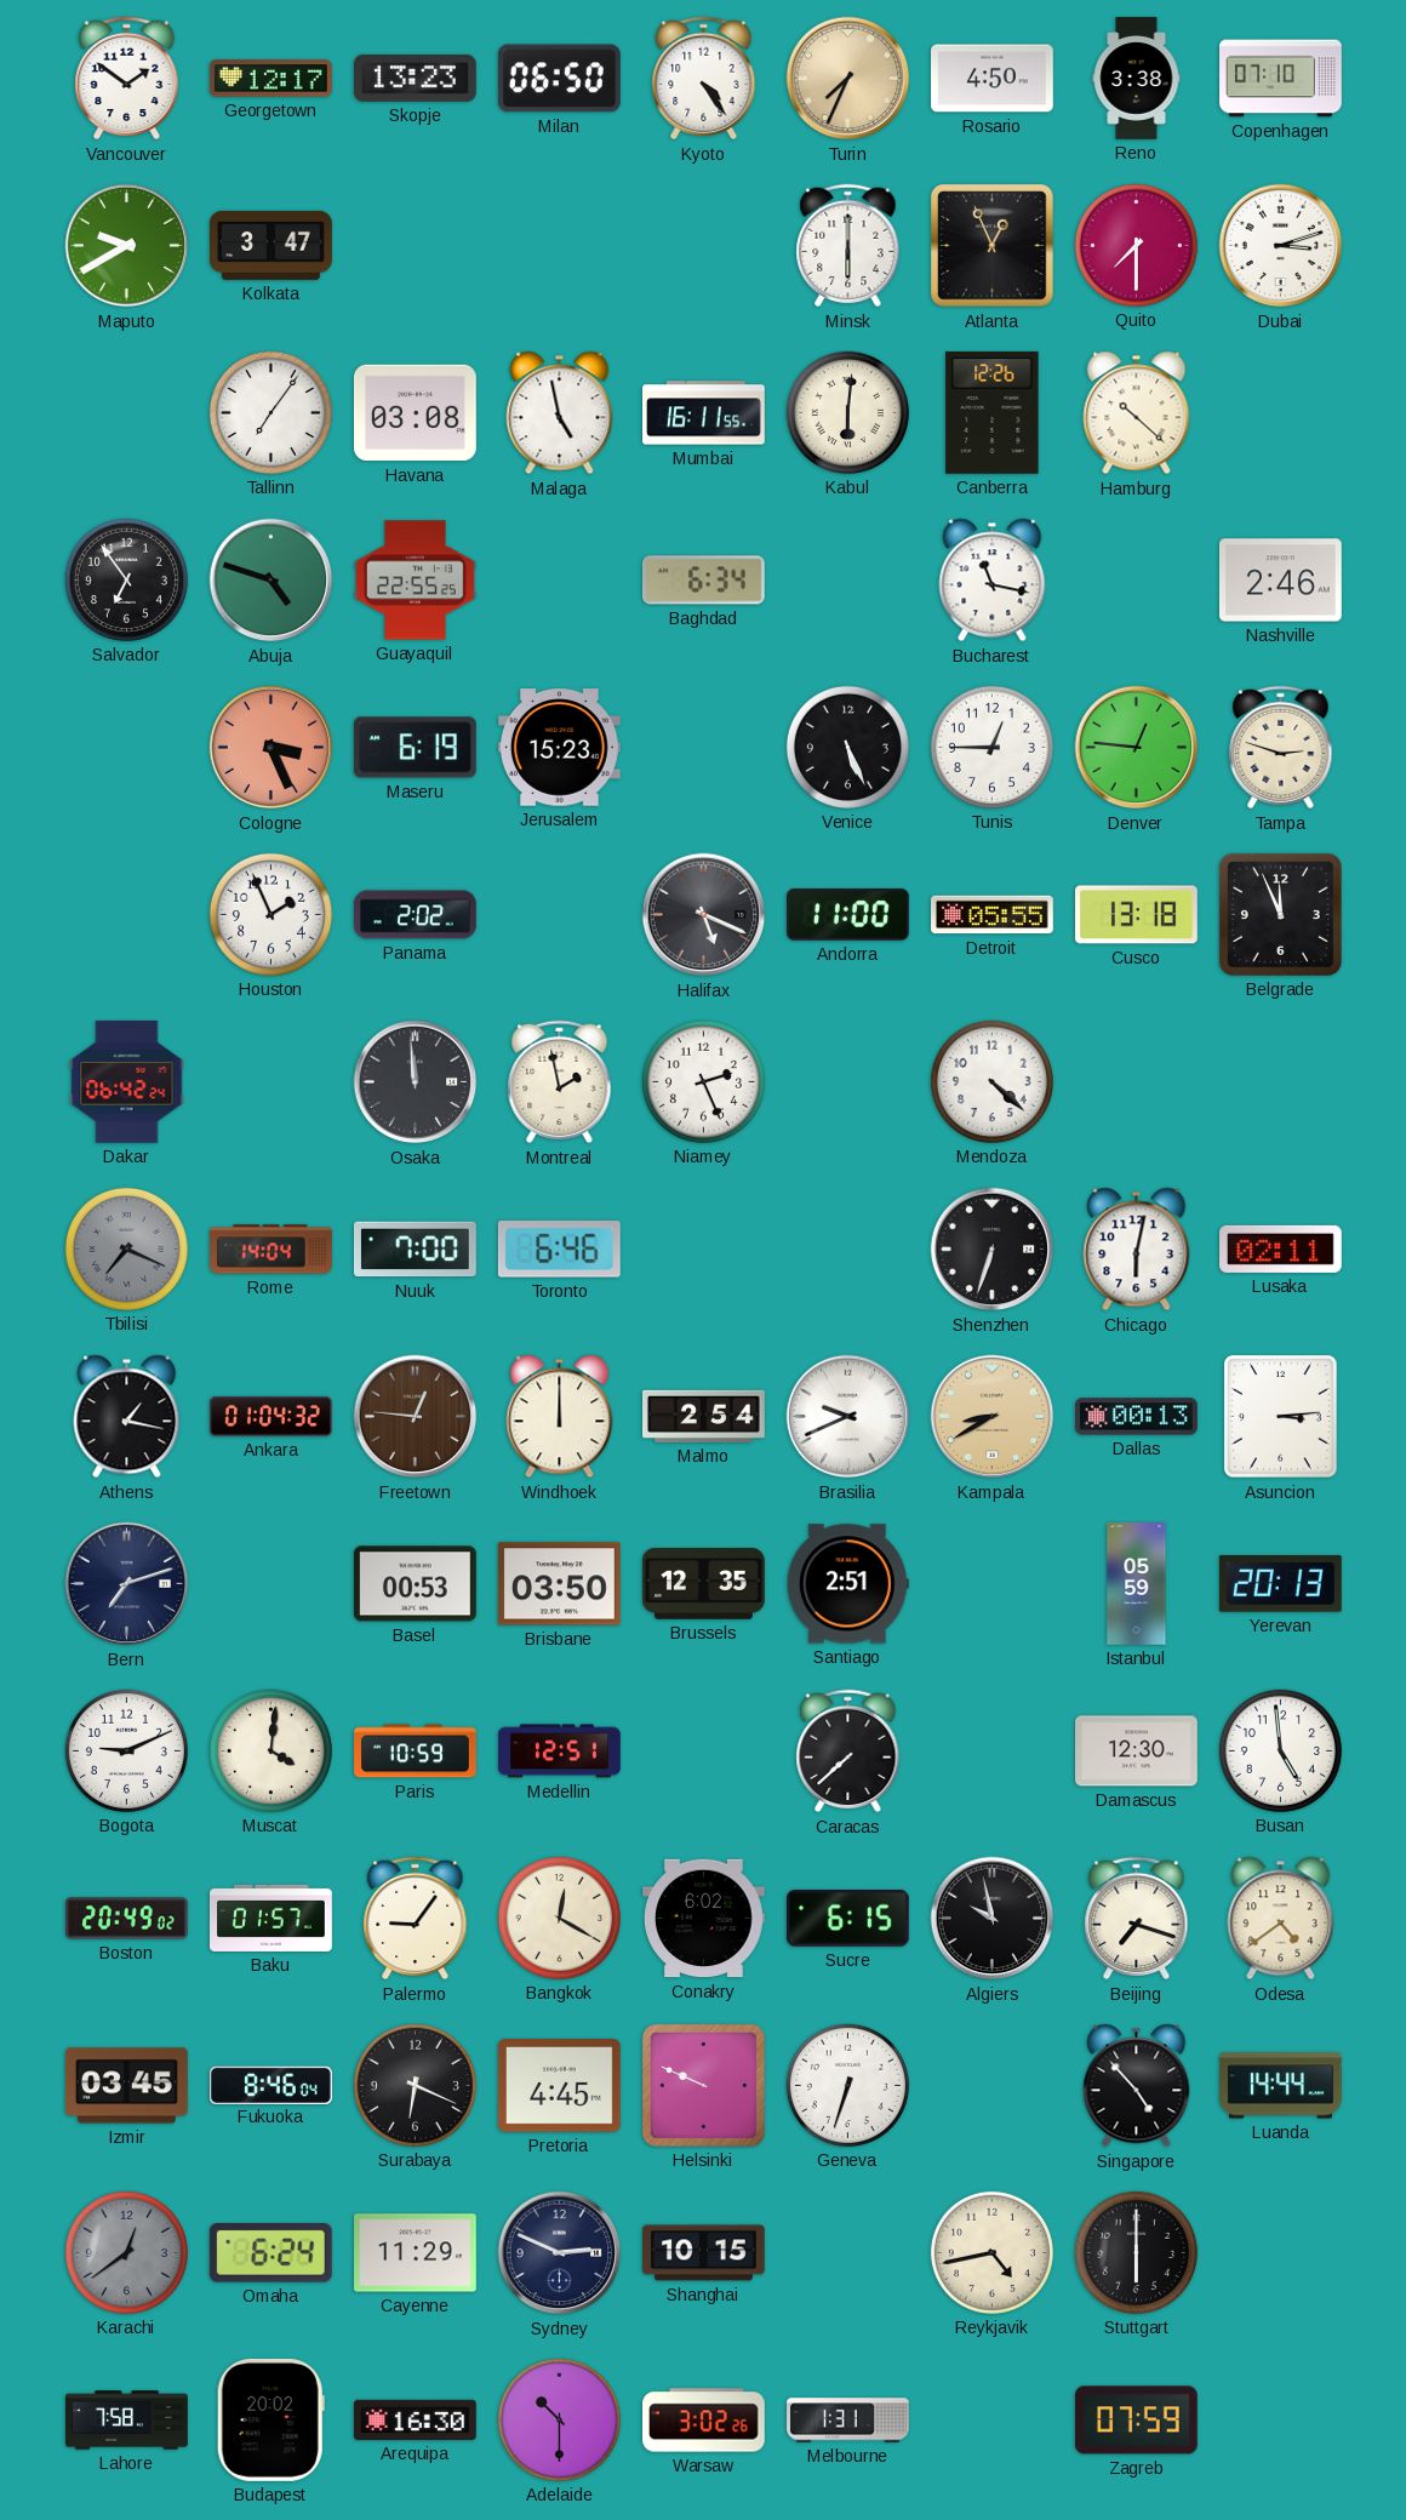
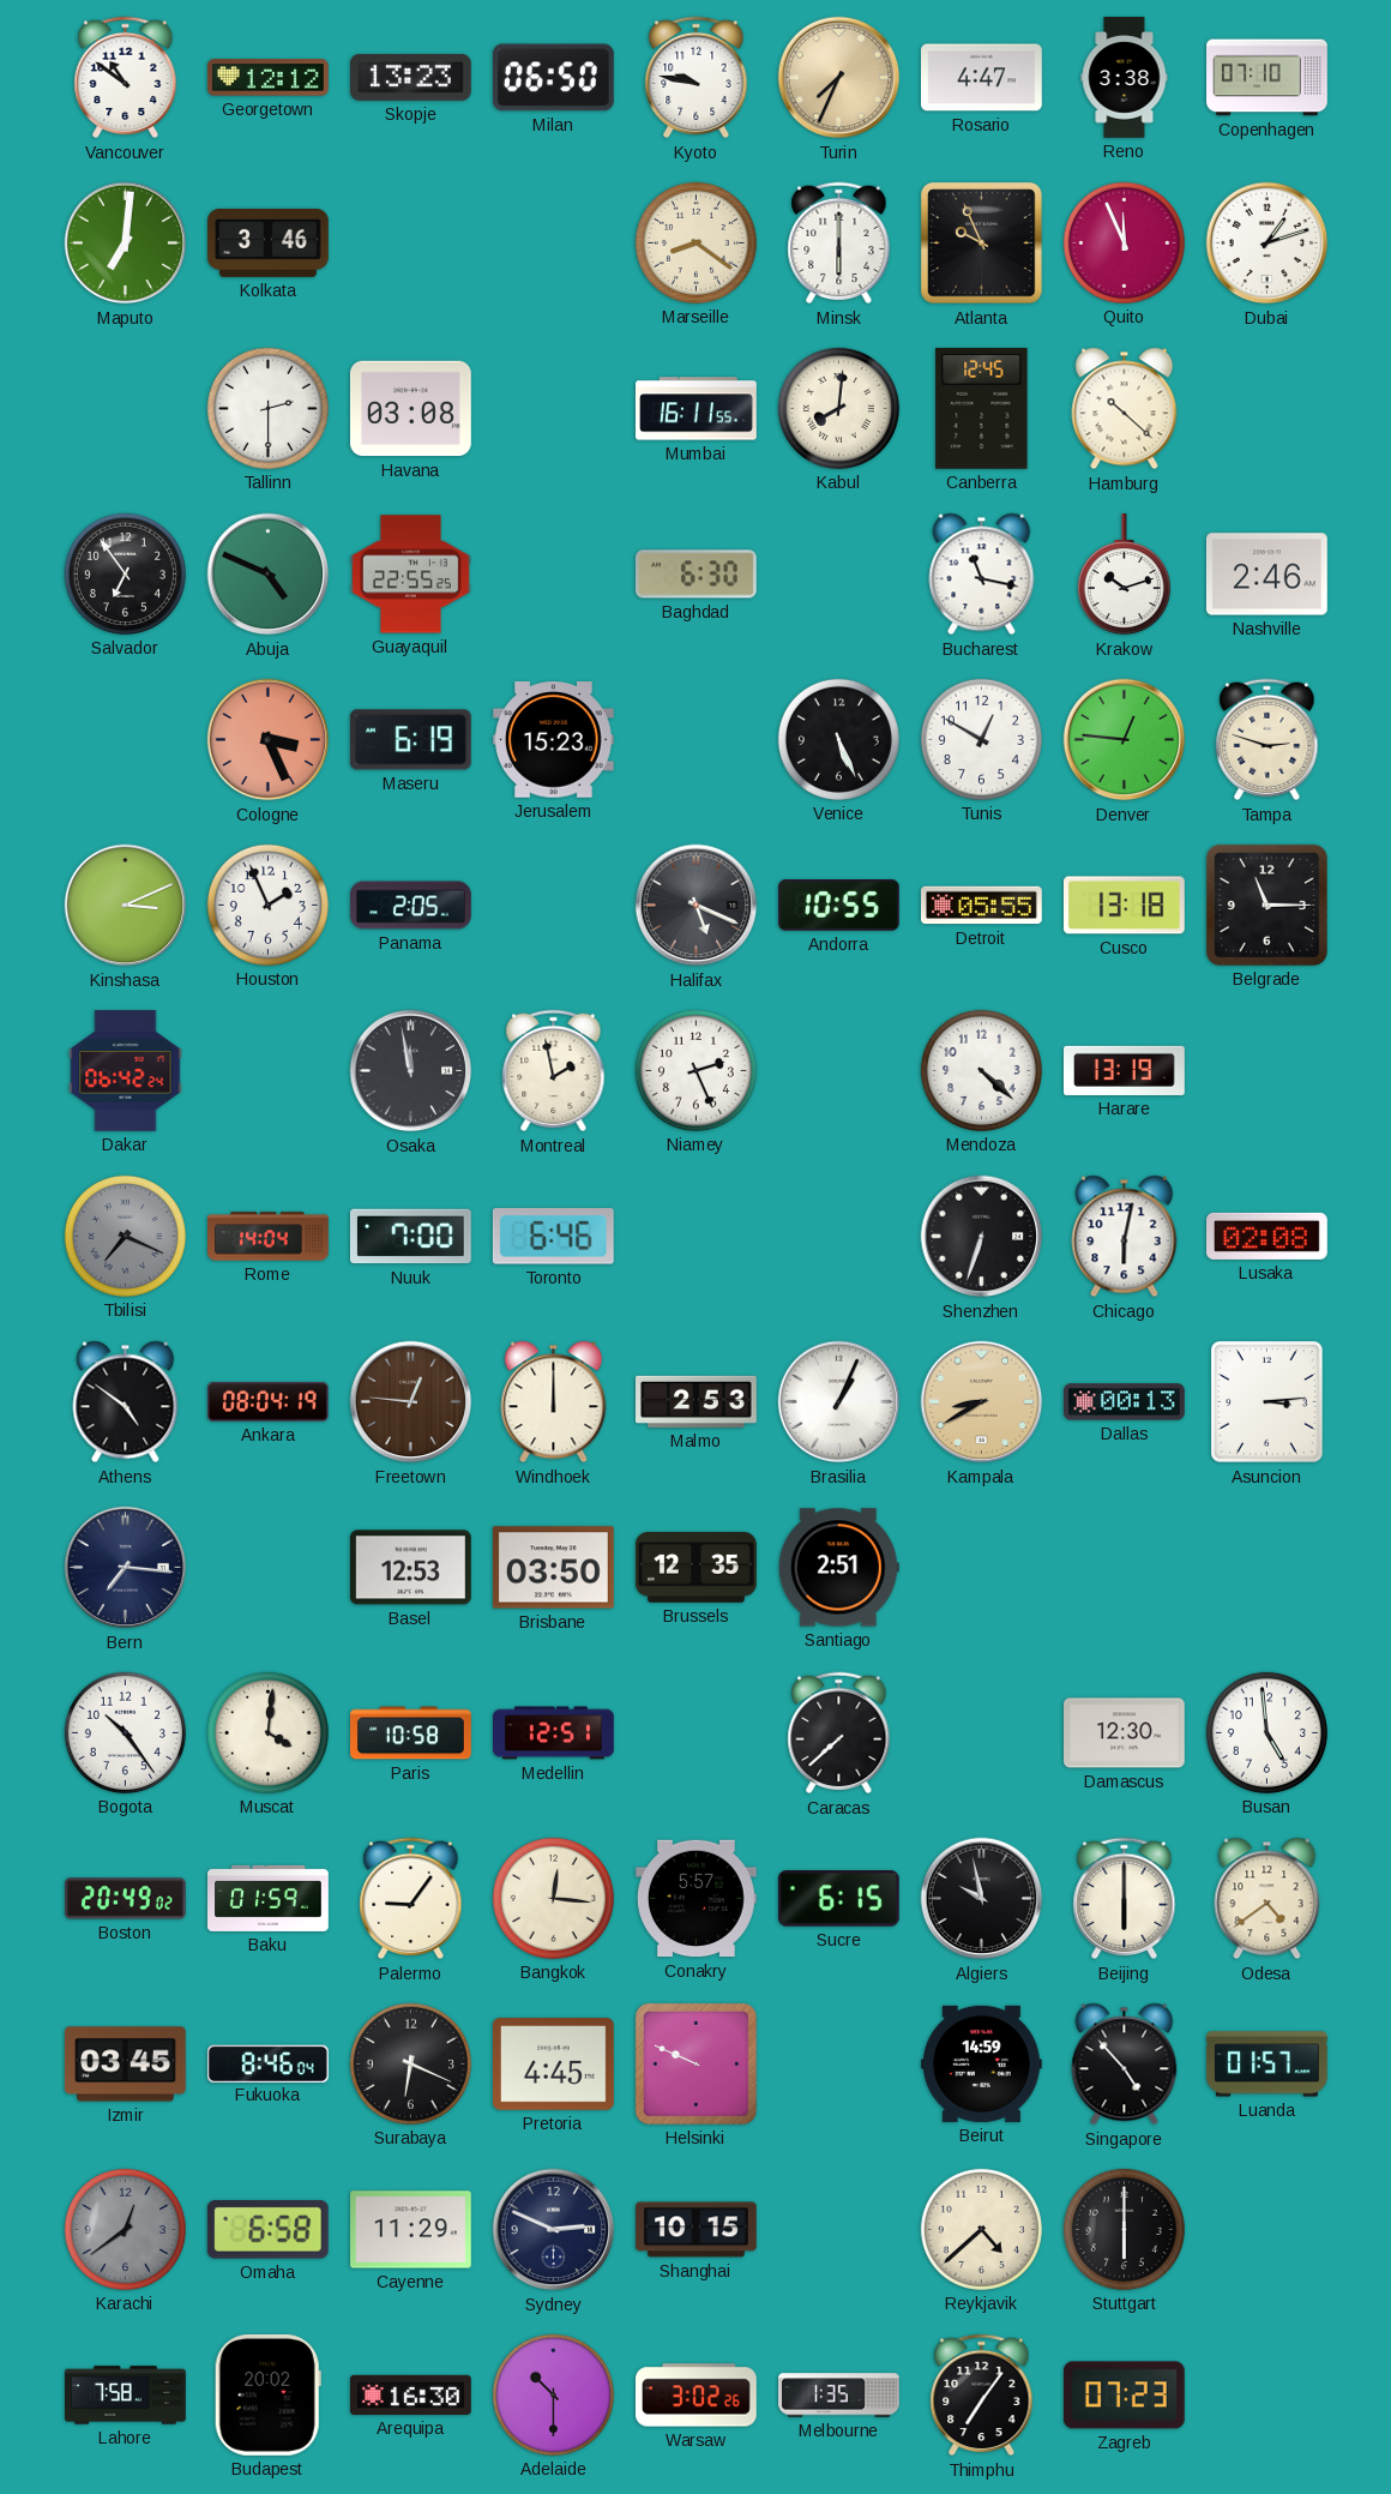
Vancouver: 1:51 -> 10:51 (126, 78)
Georgetown: 12:17 -> 12:12 (267, 78)
Kyoto: 4:24 -> 9:47 (697, 78)
Rosario: 4:50 -> 4:47 (982, 78)
Maputo: 9:40 -> 7:01 (126, 244)
Kolkata: 3:47 -> 3:46 (269, 242)
Marseille: none -> 8:21 (695, 242)
Atlanta: 12:56 -> 9:56 (982, 244)
Quito: 7:30 -> 11:56 (1124, 242)
Dubai: 3:12 -> 1:12 (1267, 244)
Tallinn: 7:06 -> 2:30 (267, 408)
Malaga: 4:58 -> none (560, 413)
Kabul: 6:01 -> 8:01 (838, 408)
Canberra: 12:26 -> 12:45 (982, 408)
Abuja: 4:48 -> 4:49 (269, 575)
Baghdad: 6:34 -> 6:30 (695, 575)
Krakow: none -> 10:12 (1124, 576)
Tunis: 12:45 -> 12:50 (981, 739)
Kinshasa: none -> 3:11 (126, 906)
Panama: 2:02 -> 2:05 (411, 906)
Andorra: 11:00 -> 10:55 (839, 906)
Belgrade: 11:56 -> 11:15 (1266, 905)
Osaka: 11:59 -> 11:58 (411, 1071)
Harare: none -> 13:19 (1125, 1070)
Lusaka: 02:11 -> 02:08 (1267, 1236)
Athens: 1:17 -> 4:51 (126, 1402)
Ankara: 01:04 -> 08:04 (267, 1401)
Malmo: 2:54 -> 2:53 (697, 1401)
Brasilia: 9:41 -> 1:04 (839, 1402)
Bern: 7:12 -> 7:16 (126, 1568)
Basel: 00:53 -> 12:53 (410, 1568)
Istanbul: 05:59 -> none (1137, 1584)
Yerevan: 20:13 -> none (1280, 1584)
Bogota: 9:11 -> 10:24 (125, 1732)
Paris: 10:59 -> 10:58 (411, 1733)
Baku: 01:57 -> 01:59 (269, 1898)
Bangkok: 12:20 -> 12:16 (553, 1898)
Conakry: 6:02 -> 5:57 (697, 1899)
Beijing: 7:18 -> 6:00 (1125, 1899)
Geneva: 6:33 -> none (847, 2085)
Beirut: none -> 14:59 (981, 2063)
Luanda: 14:44 -> 01:57 (1266, 2065)
Omaha: 6:24 -> 6:58 (267, 2230)
Reykjavik: 4:43 -> 4:38 (981, 2229)
Melbourne: 1:31 -> 1:35 (839, 2396)
Thimphu: none -> 7:06 (982, 2396)
Zagreb: 07:59 -> 07:23 (1124, 2396)
